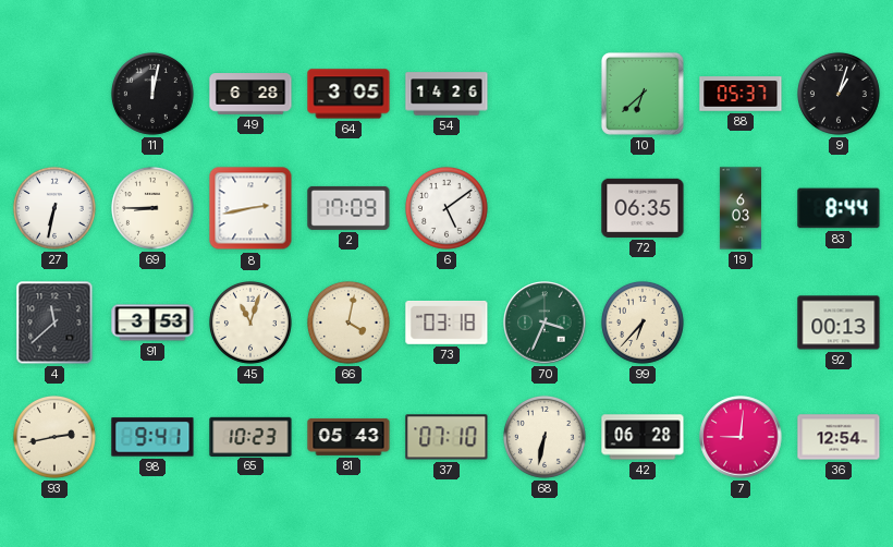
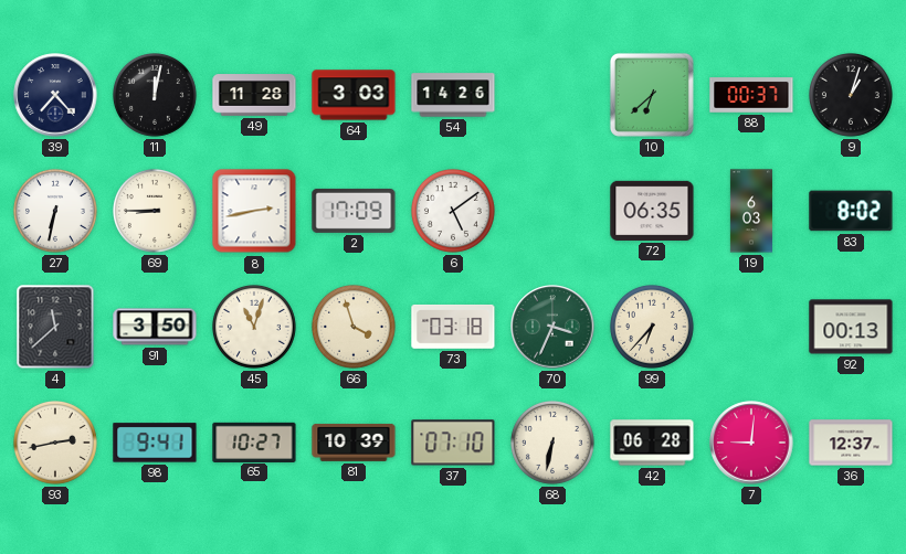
39: none -> 7:23 (55, 95)
49: 6:28 -> 11:28 (254, 95)
64: 3:05 -> 3:03 (354, 95)
88: 05:37 -> 00:37 (751, 95)
83: 8:44 -> 8:02 (851, 211)
91: 3:53 -> 3:50 (155, 327)
66: 4:02 -> 3:57 (354, 327)
65: 10:23 -> 10:27 (254, 441)
81: 05:43 -> 10:39 (354, 443)
36: 12:54 -> 12:37 (851, 443)
